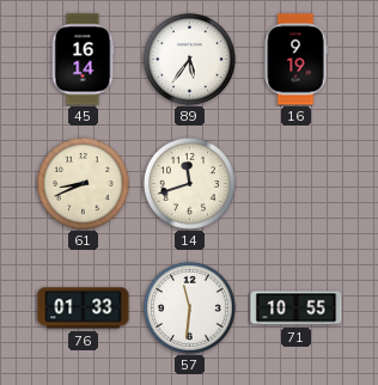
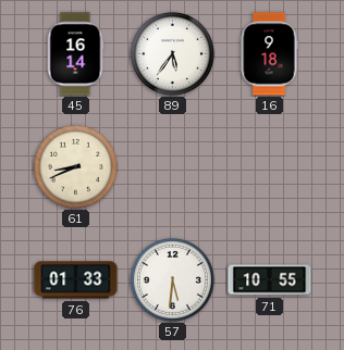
16: 9:19 -> 9:18 (269, 54)
14: 11:42 -> none (189, 183)
57: 11:31 -> 5:31 (172, 279)
